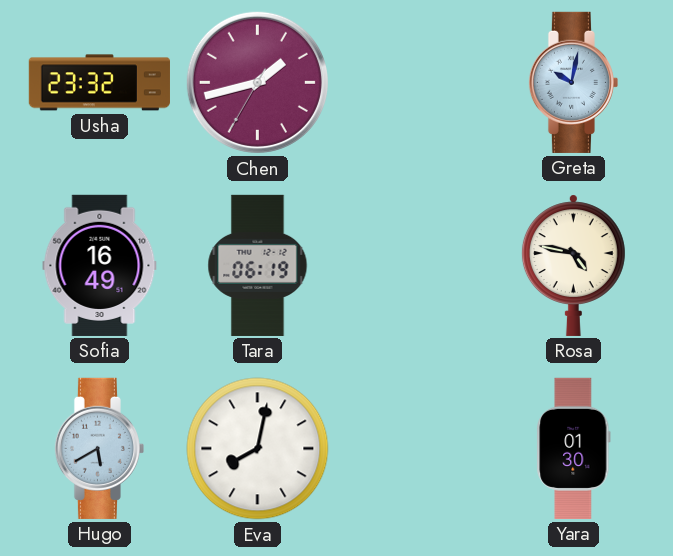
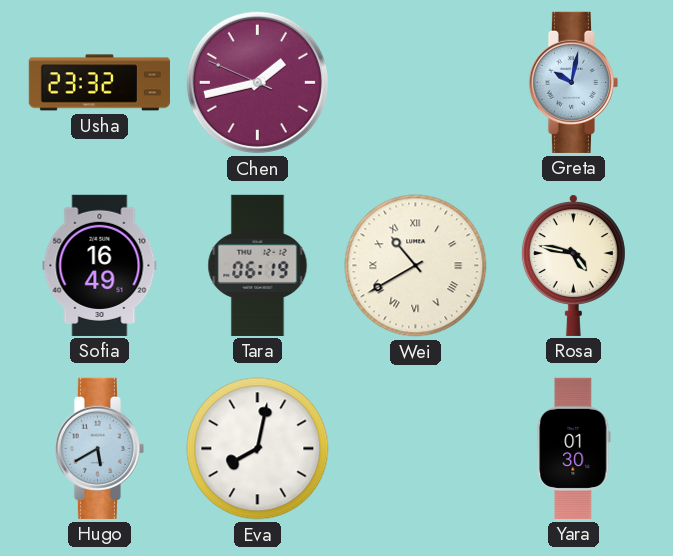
Chen: 1:42:35 -> 1:42:49 (257, 82)
Wei: none -> 10:40 (416, 266)
